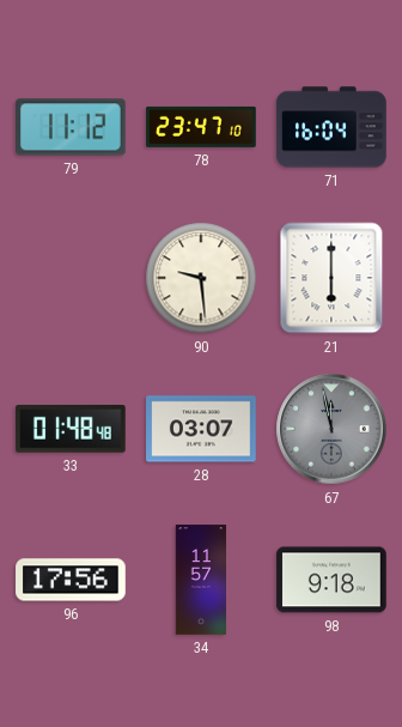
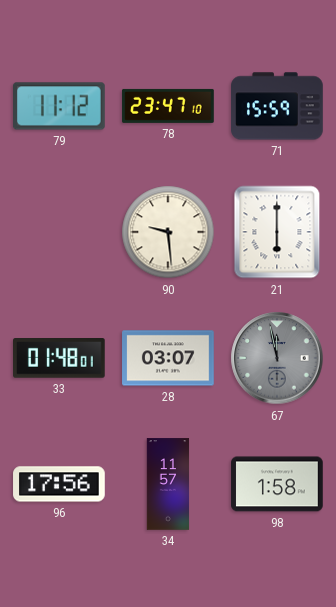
71: 16:04 -> 15:59 (277, 106)
33: 01:48:48 -> 01:48:01 (60, 358)
98: 9:18 -> 1:58 (277, 484)
